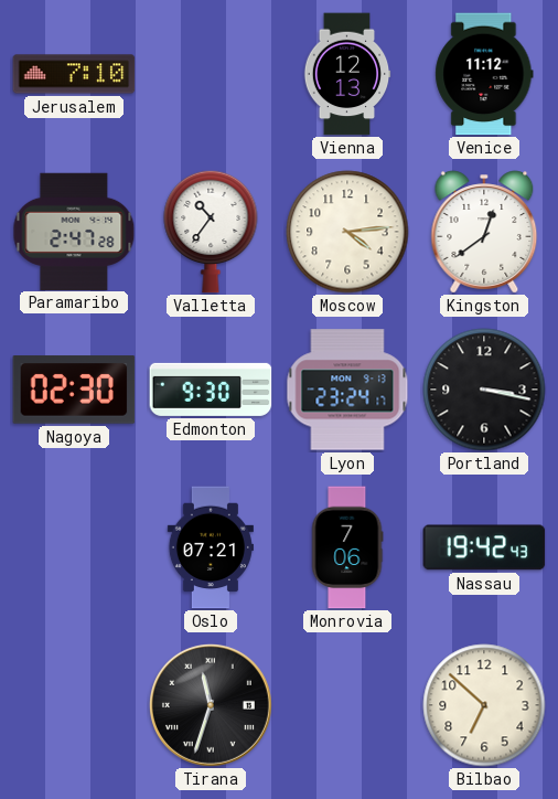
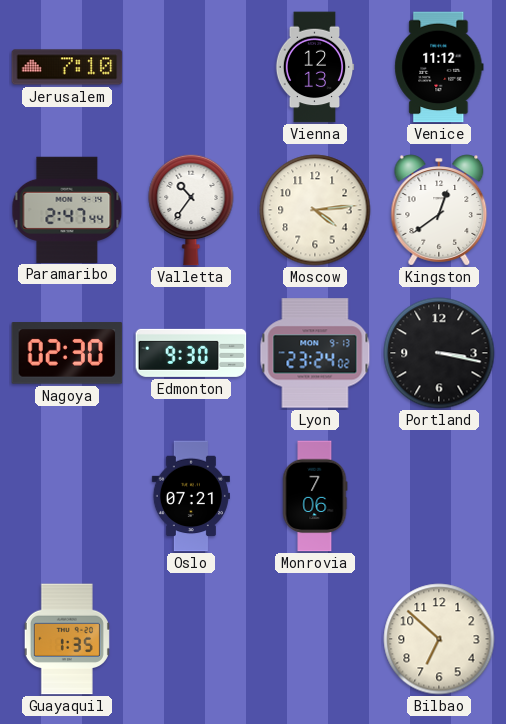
Paramaribo: 2:47:28 -> 2:47:44 (67, 209)
Lyon: 23:24:17 -> 23:24:02 (315, 353)
Nassau: 19:42 -> none (484, 547)
Guayaquil: none -> 1:35 (67, 639)
Tirana: 11:33 -> none (211, 705)
